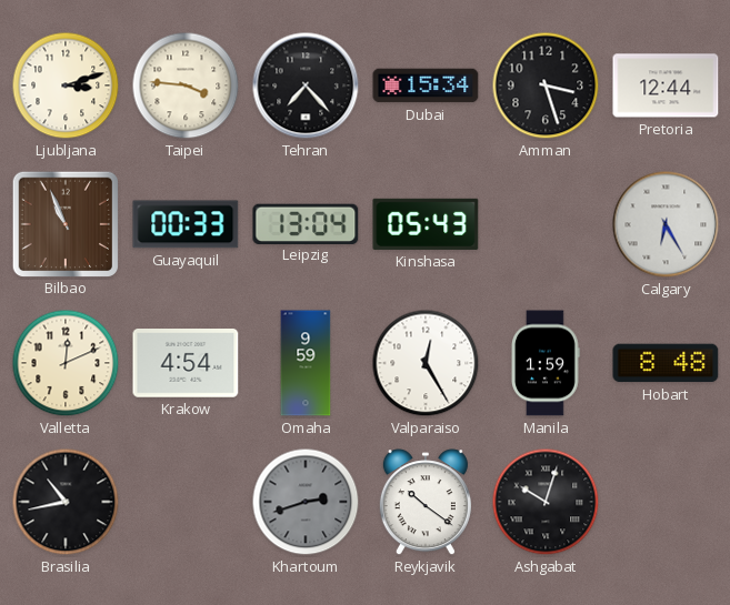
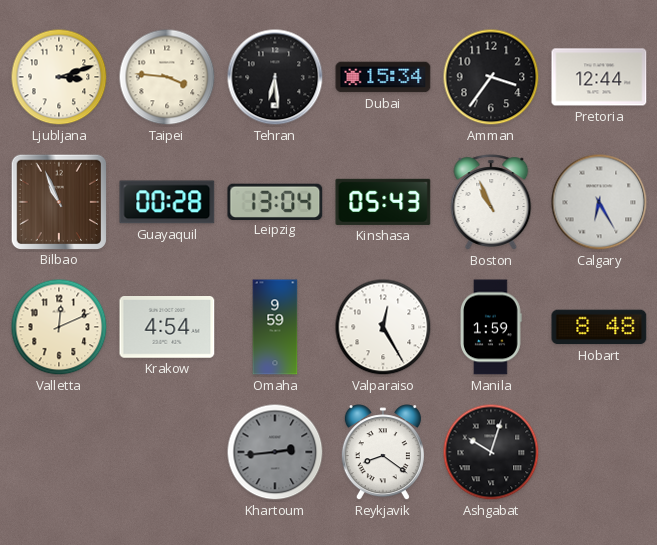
Tehran: 7:23 -> 6:29 (275, 77)
Amman: 3:27 -> 3:36 (491, 77)
Guayaquil: 00:33 -> 00:28 (167, 202)
Boston: none -> 10:56 (491, 202)
Brasilia: 10:43 -> none (66, 502)
Khartoum: 2:42 -> 2:44 (275, 452)
Reykjavik: 10:21 -> 8:21 (383, 453)
